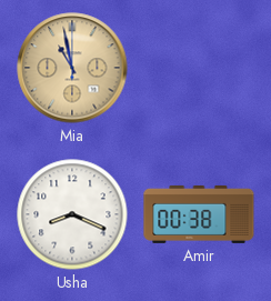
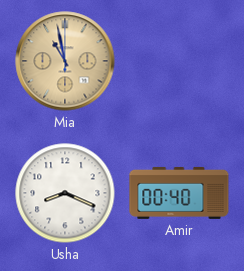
Amir: 00:38 -> 00:40 (179, 193)
